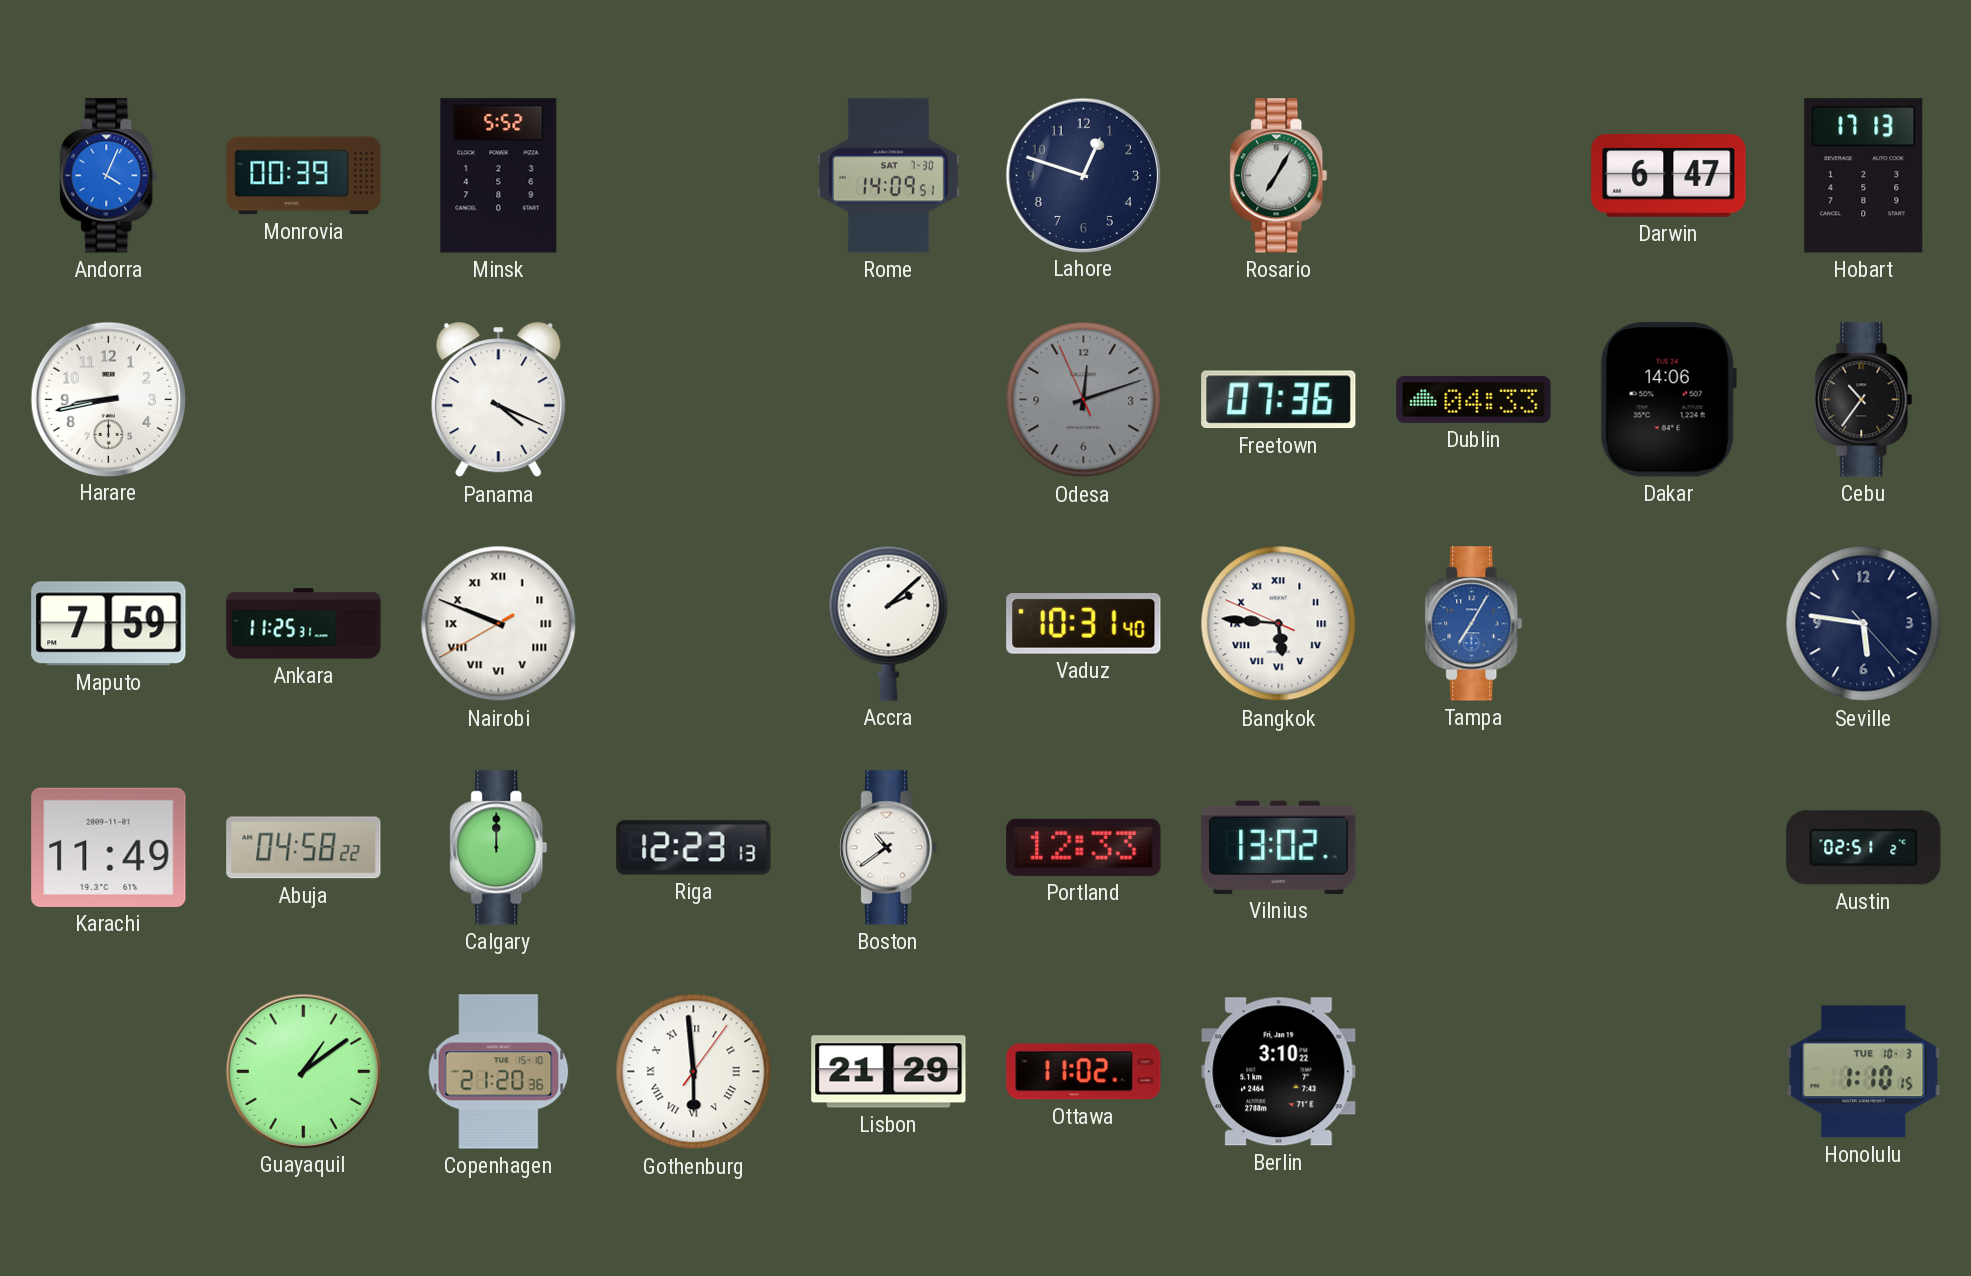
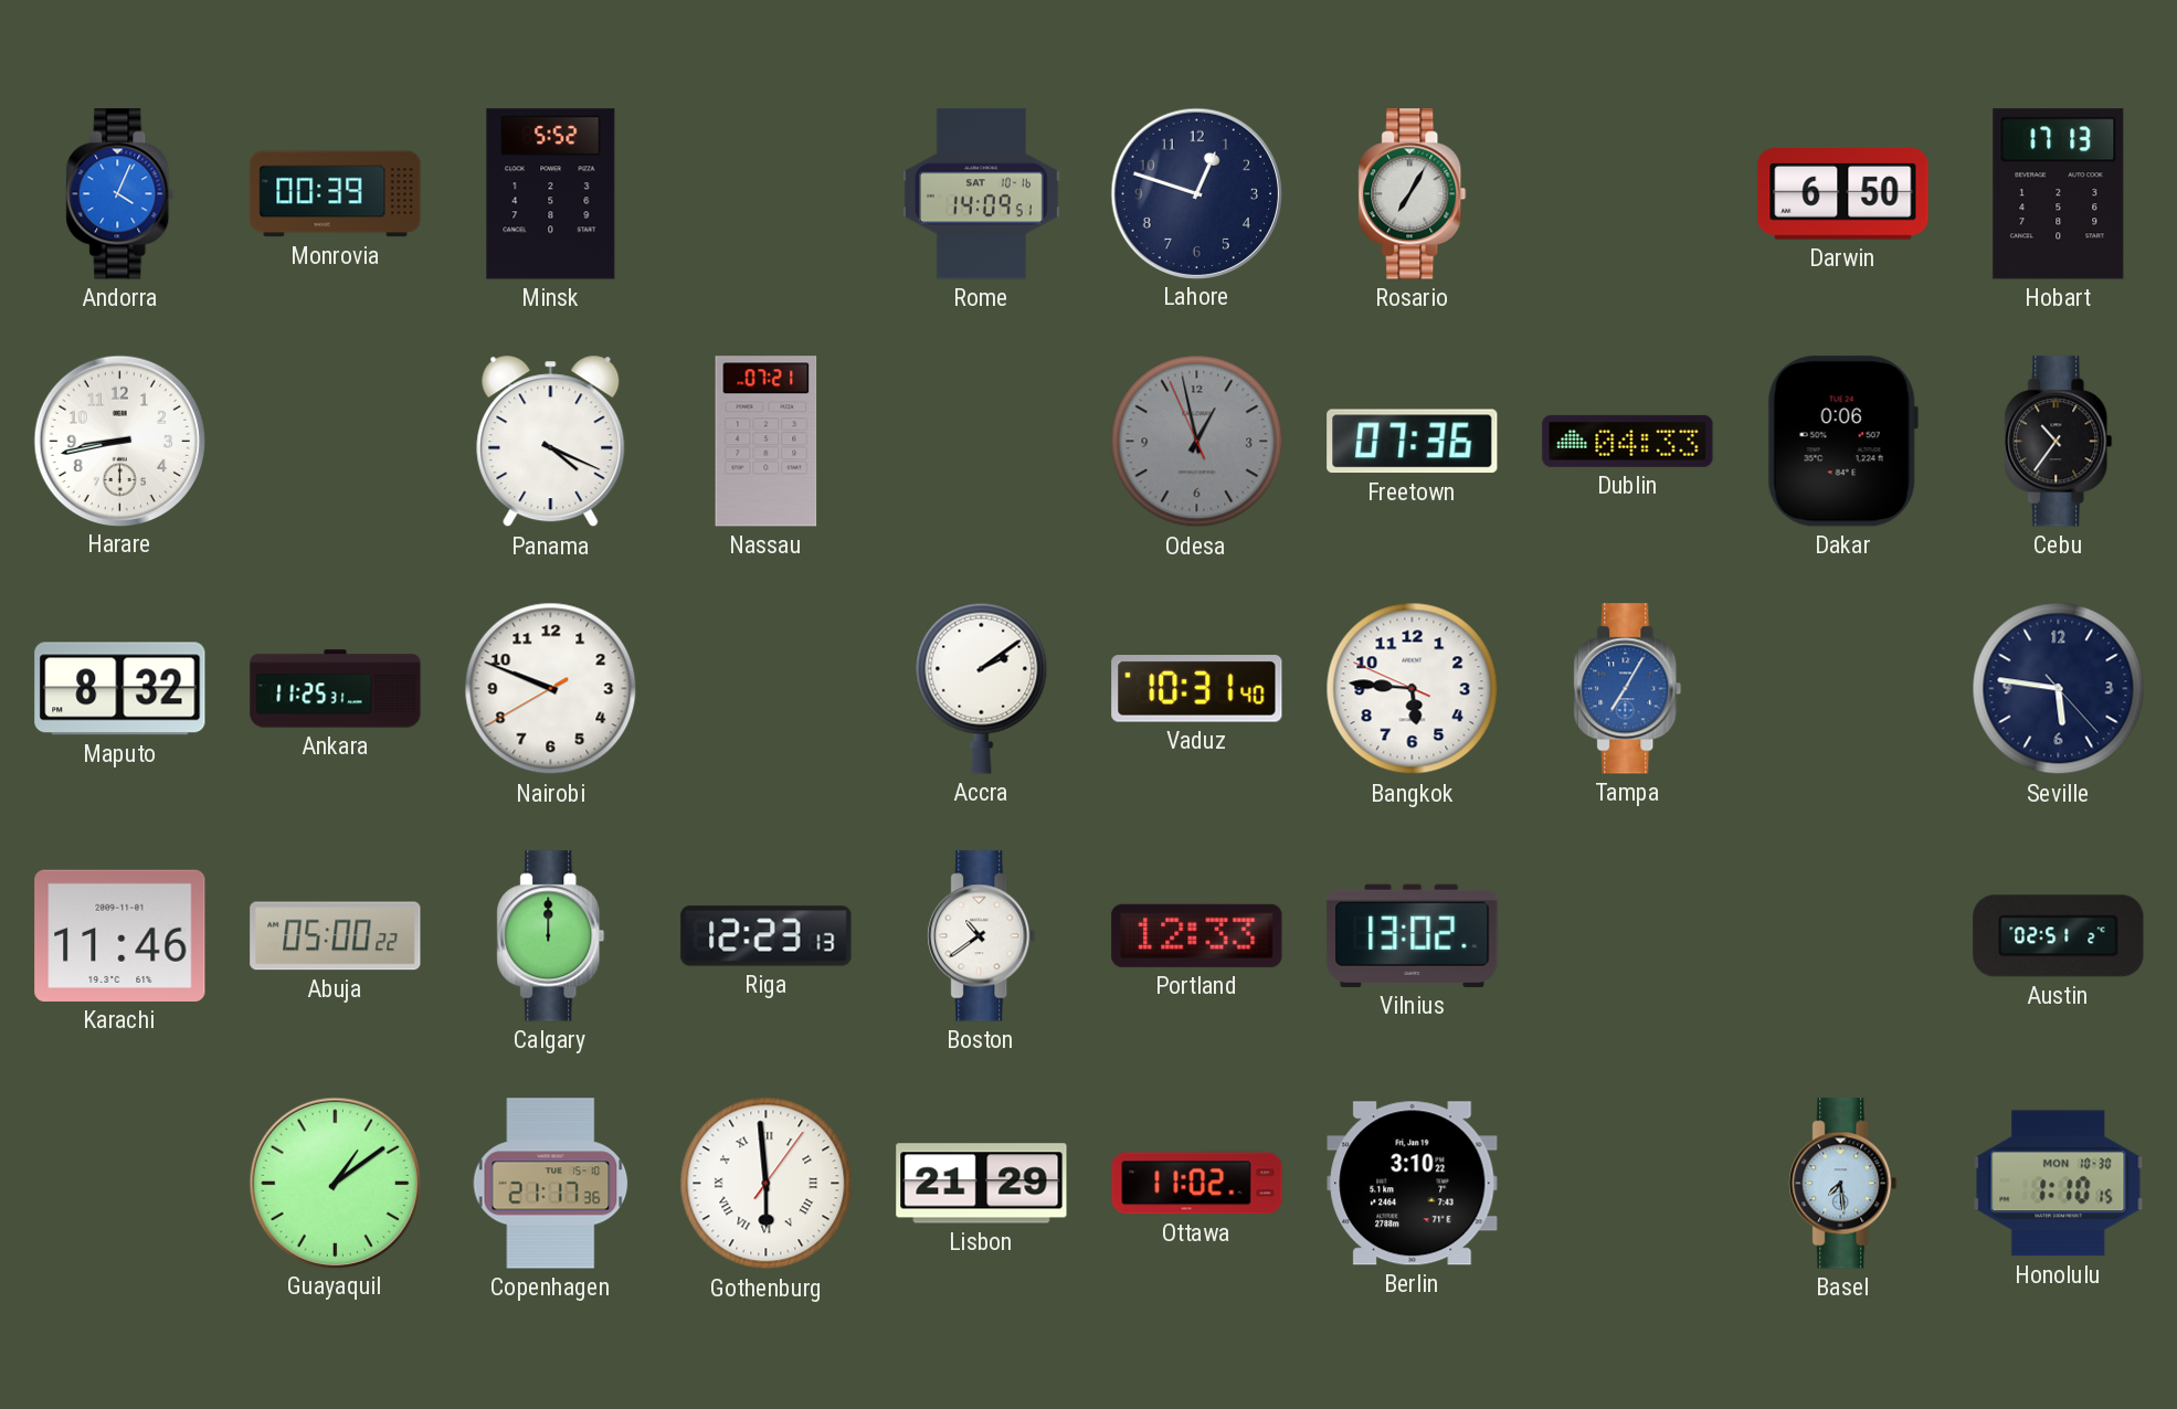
Rome date: SAT 7-30 -> SAT 10-16 (981, 194)
Darwin: 6:47 -> 6:50 (1843, 194)
Nassau: none -> 07:21 (767, 442)
Odesa: 12:11 -> 12:57 (1197, 442)
Dakar: 14:06 -> 0:06 (1842, 442)
Maputo: 7:59 -> 8:32 (120, 689)
Nairobi numerals: Roman -> Arabic (551, 689)
Accra: 2:08 -> 2:09 (982, 688)
Bangkok numerals: Roman -> Arabic (1413, 689)
Karachi: 11:49 -> 11:46 (120, 935)
Abuja: 04:58 -> 05:00 (336, 936)
Copenhagen: 21:20 -> 21:17 (551, 1184)
Basel: none -> 7:29 (1843, 1184)
Honolulu date: TUE 10-3 -> MON 10-30 (2059, 1184)
